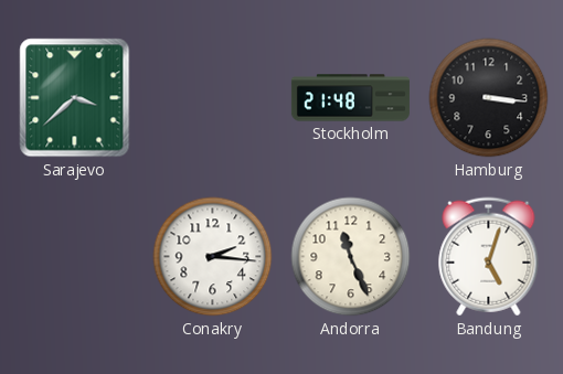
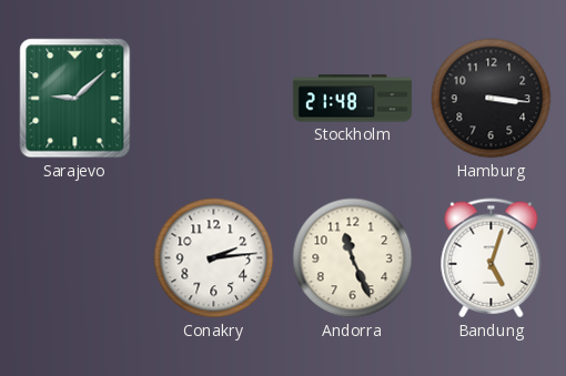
Sarajevo: 3:38 -> 9:08 (75, 99)
Conakry: 2:16 -> 2:14 (214, 258)
